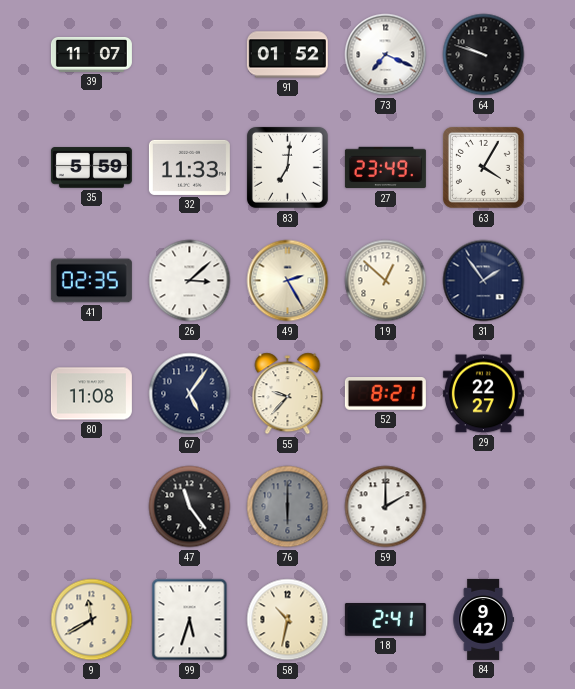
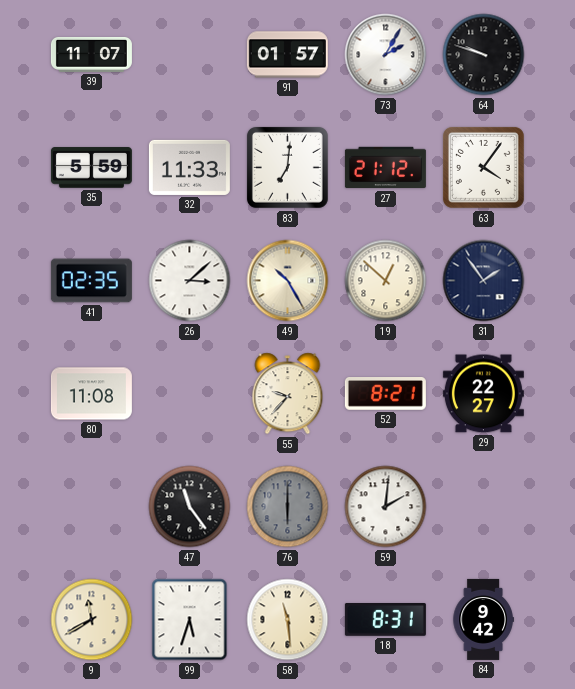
91: 01:52 -> 01:57 (287, 55)
73: 7:19 -> 2:05 (386, 55)
27: 23:49 -> 21:12 (385, 168)
63: 4:05 -> 4:06 (483, 167)
49: 2:25 -> 10:25 (288, 281)
67: 5:06 -> none (190, 394)
59: 2:00 -> 2:01 (386, 507)
58: 10:32 -> 11:29 (288, 620)
18: 2:41 -> 8:31 (385, 620)
